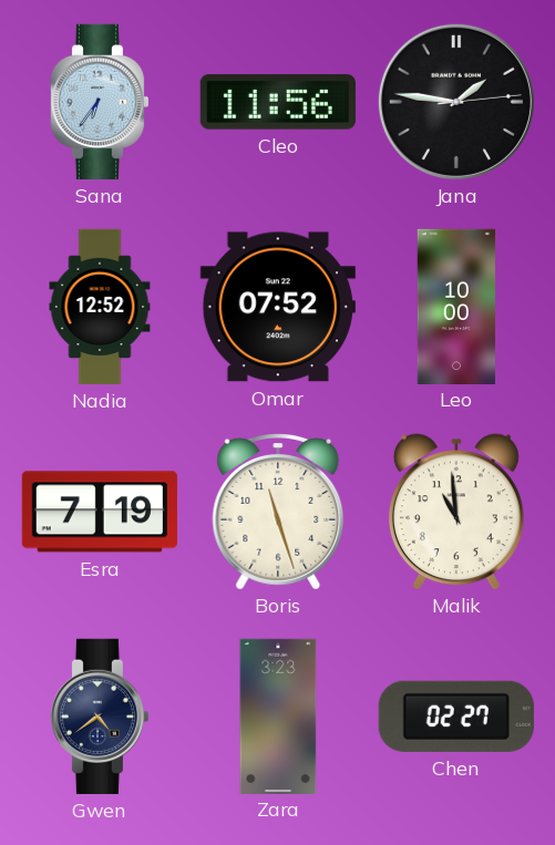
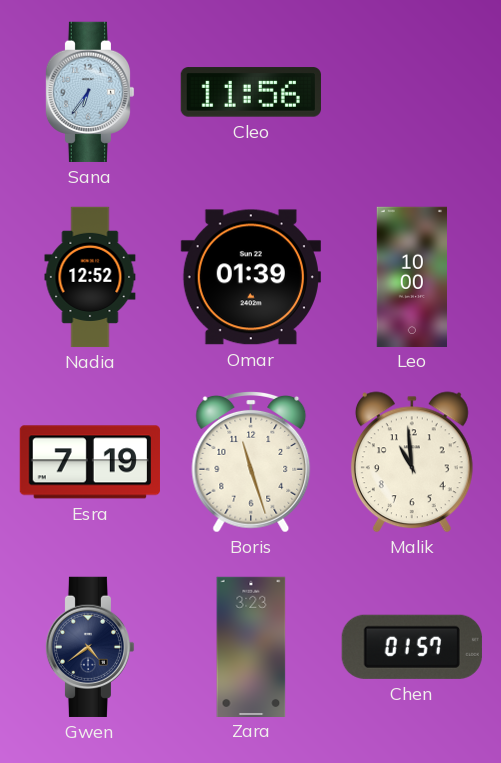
Jana: 1:46 -> none (456, 102)
Omar: 07:52 -> 01:39 (251, 277)
Chen: 02:27 -> 01:57 (412, 647)
